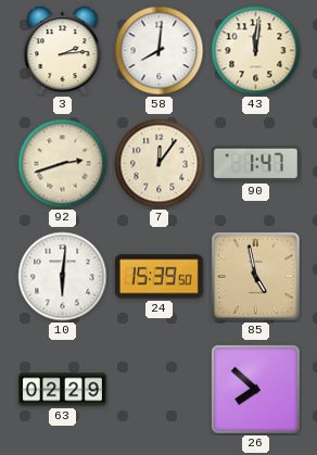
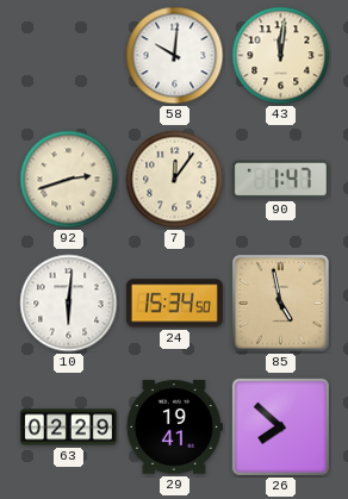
3: 2:14 -> none (63, 51)
58: 8:01 -> 10:01 (175, 56)
24: 15:39 -> 15:34 (174, 304)
29: none -> 19:41 (174, 428)
